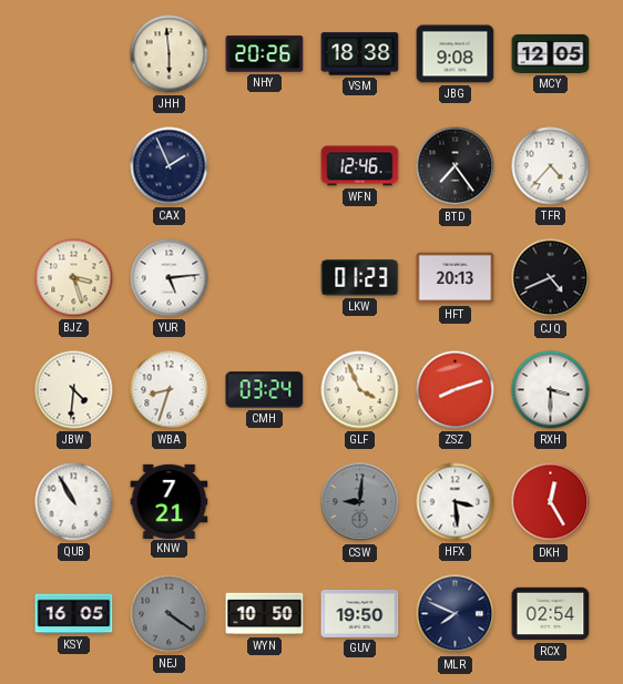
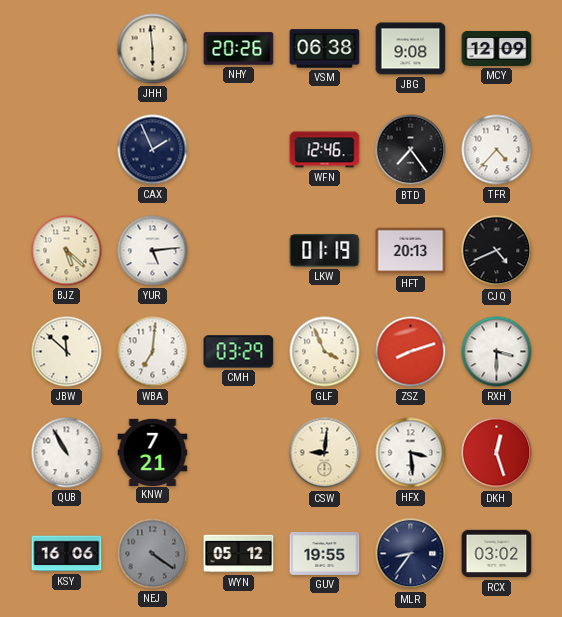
VSM: 18:38 -> 06:38 (325, 49)
MCY: 12:05 -> 12:09 (497, 48)
BJZ: 3:27 -> 5:22 (67, 251)
LKW: 01:23 -> 01:19 (325, 251)
JBW: 4:31 -> 11:52 (67, 352)
WBA: 8:33 -> 7:01 (153, 352)
CMH: 03:24 -> 03:29 (239, 352)
CSW dial: grey -> cream (325, 453)
DKH: 12:25 -> 12:27 (497, 453)
KSY: 16:05 -> 16:06 (67, 554)
WYN: 10:50 -> 05:12 (239, 554)
GUV: 19:50 -> 19:55 (325, 553)
MLR: 7:49 -> 8:36 (411, 554)
RCX: 02:54 -> 03:02 (497, 554)
